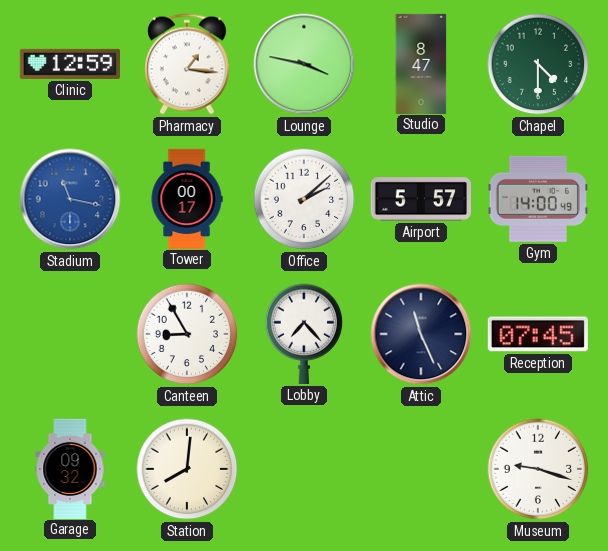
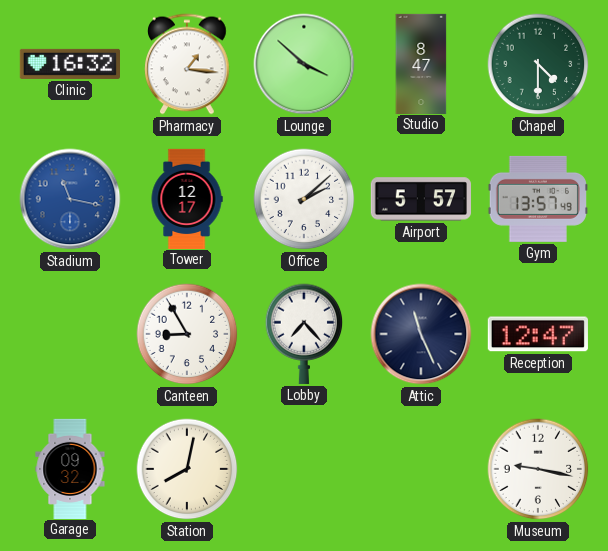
Clinic: 12:59 -> 16:32 (69, 64)
Lounge: 3:47 -> 3:52 (304, 64)
Tower: 00:17 -> 12:17 (187, 198)
Gym: 14:00 -> 13:57 (538, 199)
Reception: 07:45 -> 12:47 (538, 334)
Station: 8:01 -> 8:02 (187, 469)
Museum: 9:18 -> 9:17 (538, 469)
